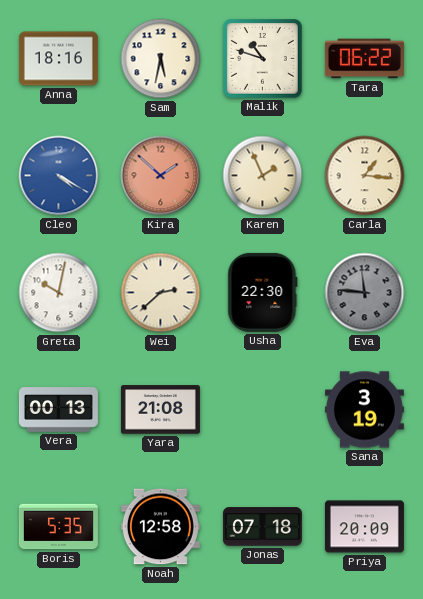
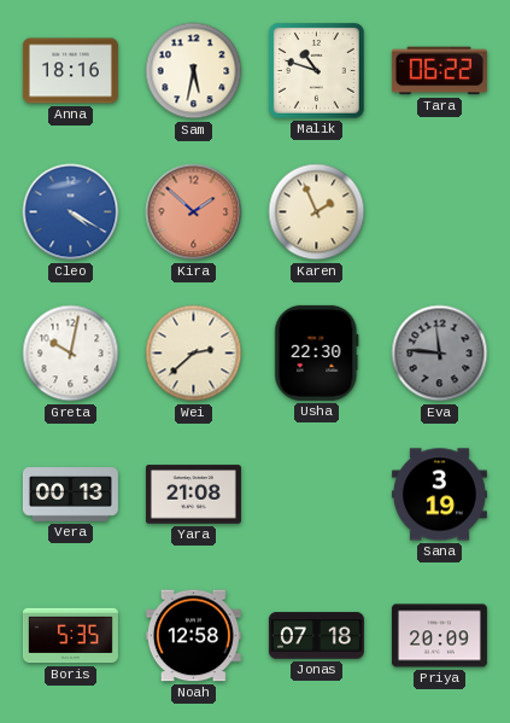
Carla: 1:16 -> none (365, 176)
